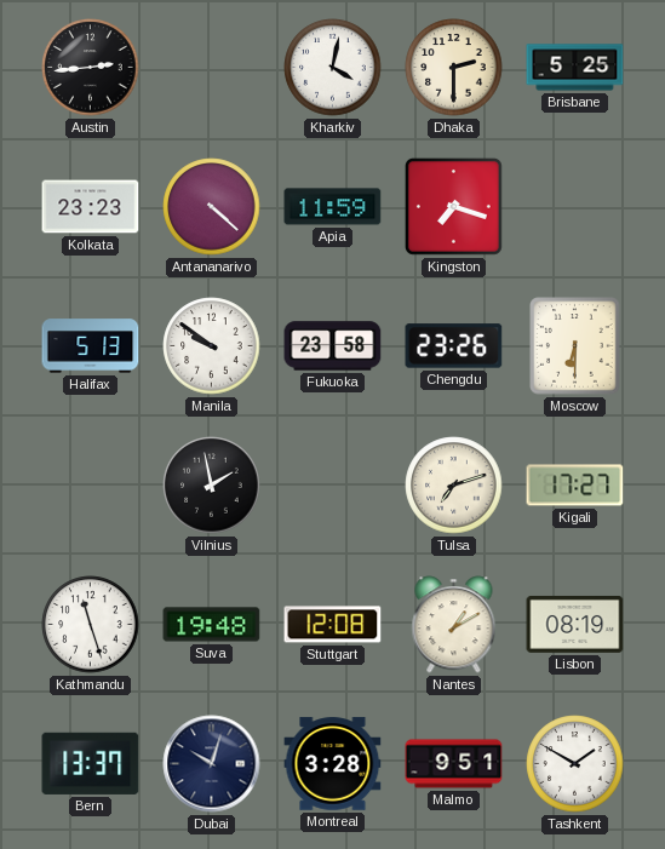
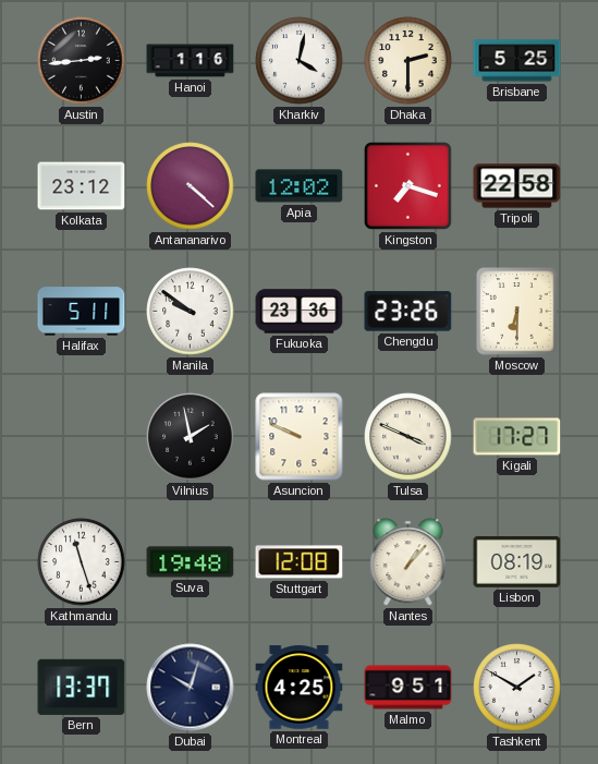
Hanoi: none -> 1:16 (191, 61)
Kolkata: 23:23 -> 23:12 (82, 186)
Apia: 11:59 -> 12:02 (300, 186)
Tripoli: none -> 22:58 (517, 186)
Halifax: 5:13 -> 5:11 (82, 312)
Fukuoka: 23:58 -> 23:36 (300, 312)
Asuncion: none -> 9:49 (300, 437)
Tulsa: 7:12 -> 3:49 (408, 437)
Nantes: 1:10 -> 1:07 (408, 562)
Montreal: 3:28 -> 4:25 (300, 688)
